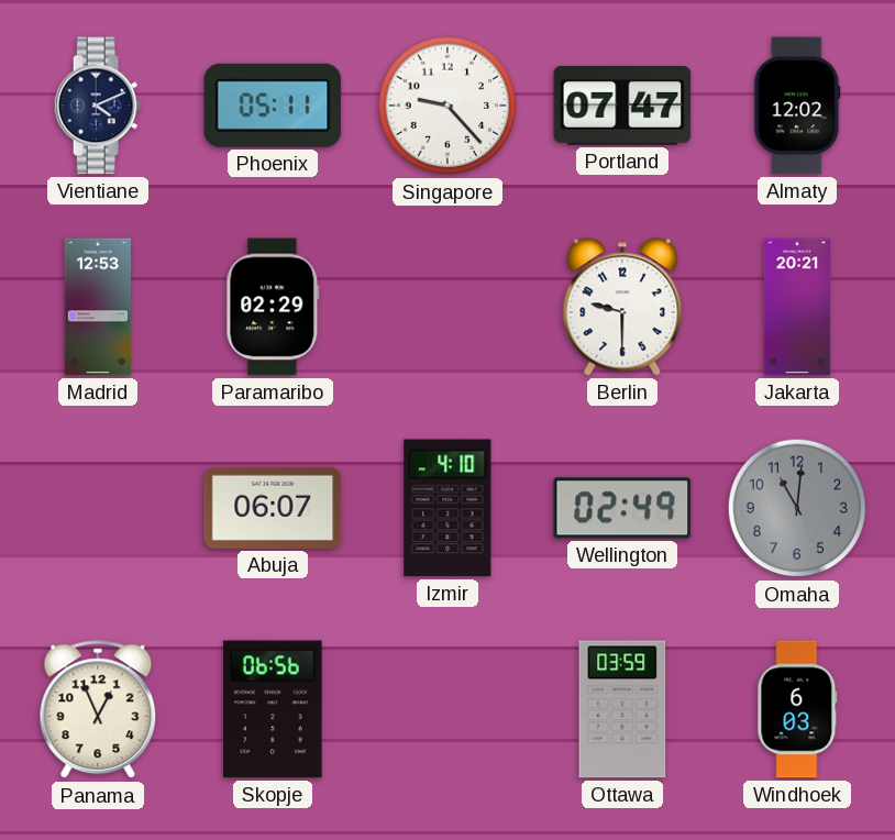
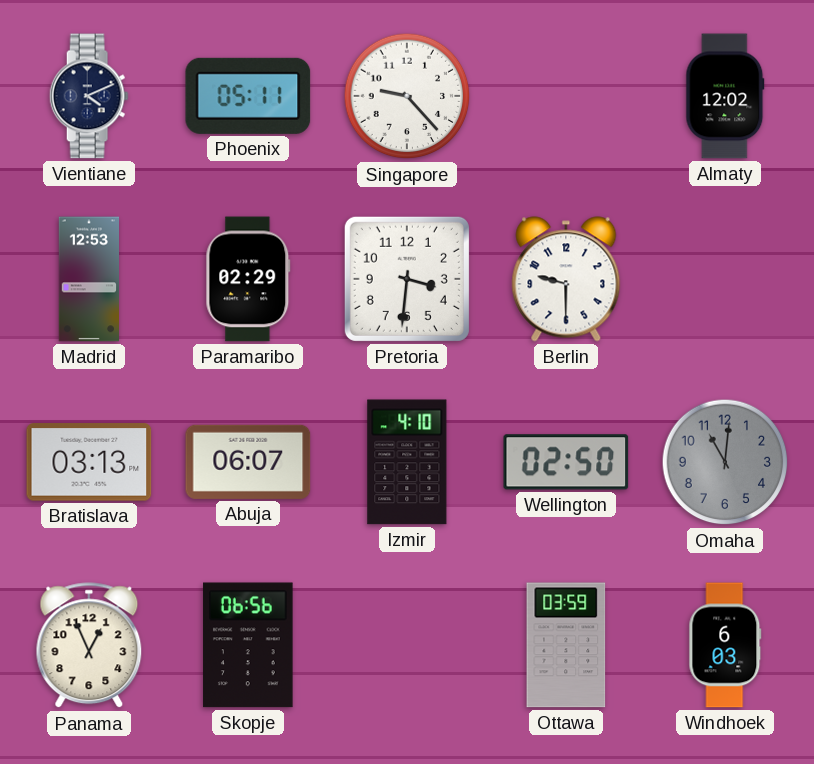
Portland: 07:47 -> none (622, 106)
Pretoria: none -> 3:31 (407, 279)
Jakarta: 20:21 -> none (797, 307)
Bratislava: none -> 03:13 (89, 462)
Wellington: 02:49 -> 02:50 (566, 462)
